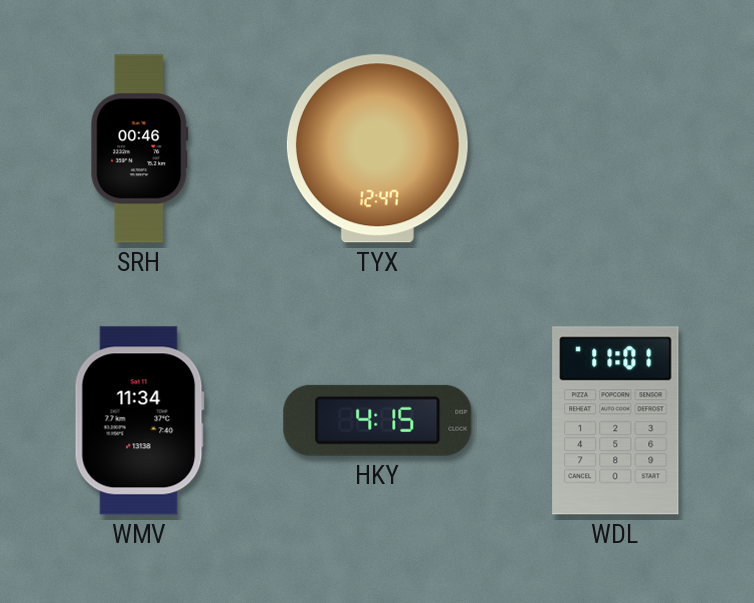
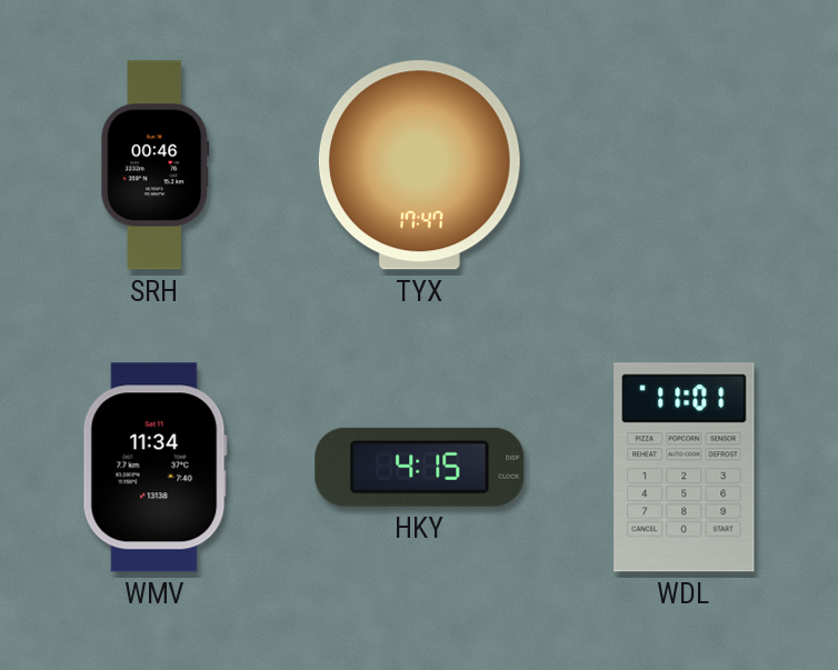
TYX: 12:47 -> 17:47 (419, 166)
